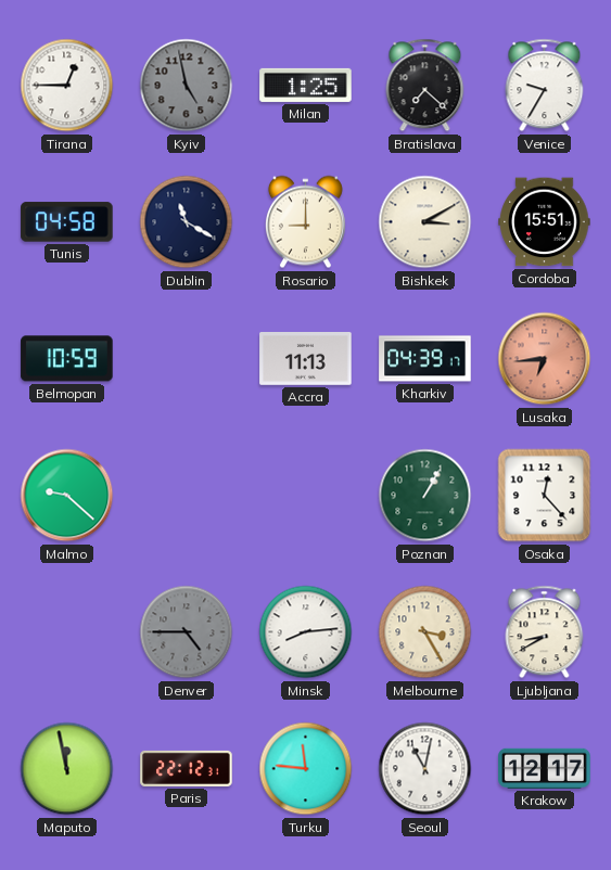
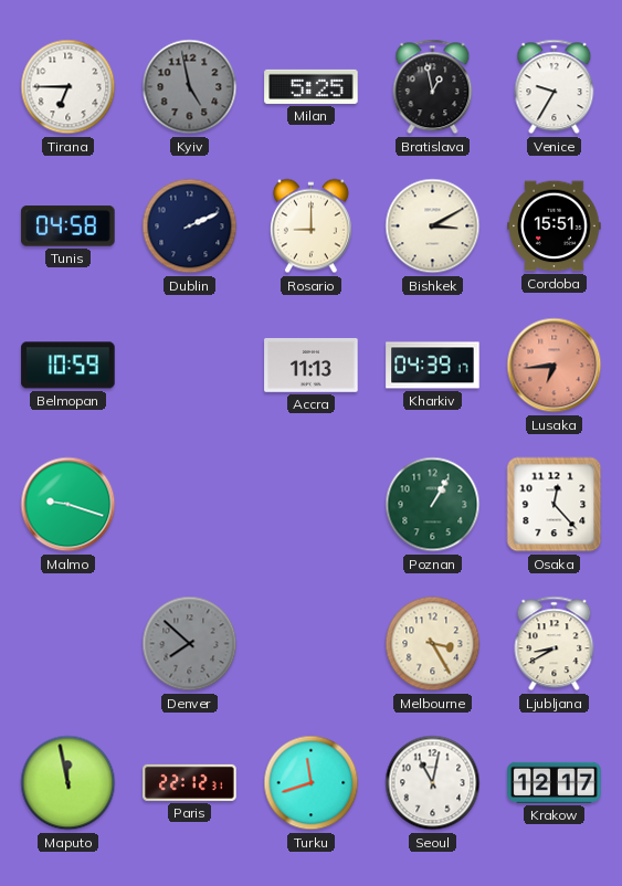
Tirana: 12:45 -> 6:45 (68, 87)
Milan: 1:25 -> 5:25 (312, 86)
Bratislava: 7:22 -> 12:58 (433, 87)
Dublin: 11:20 -> 2:11 (190, 226)
Malmo: 9:22 -> 9:18 (68, 505)
Denver: 4:45 -> 7:52 (190, 644)
Minsk: 8:14 -> none (306, 632)
Turku: 11:46 -> 11:42 (312, 783)
